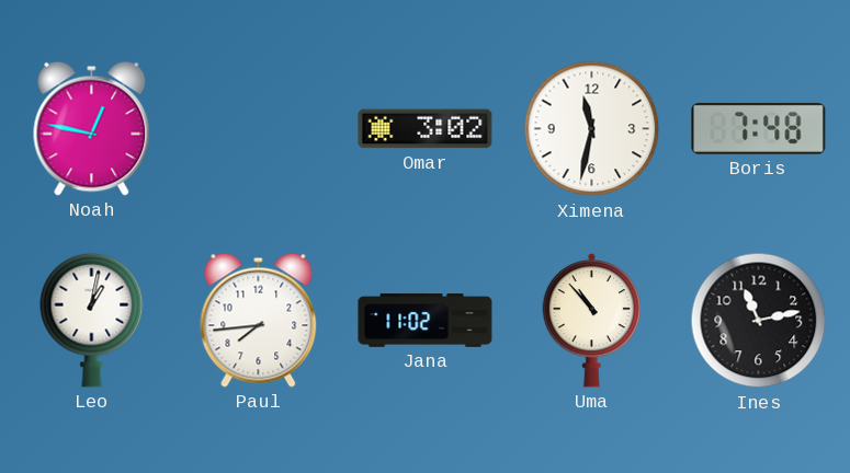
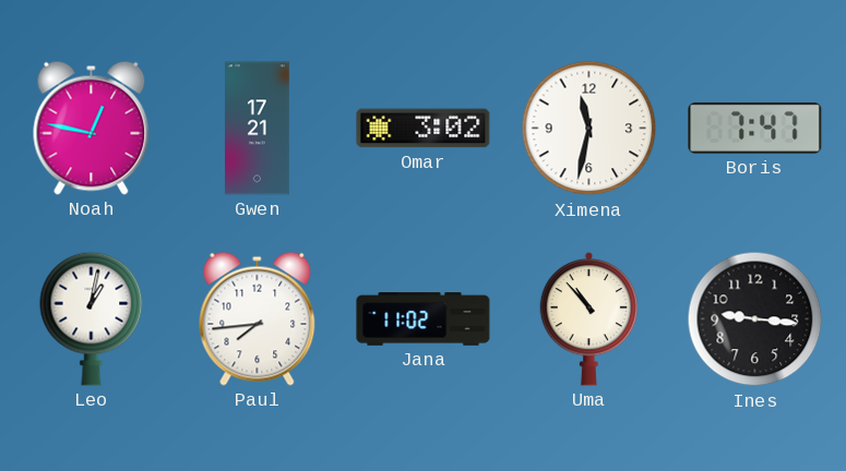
Gwen: none -> 17:21 (258, 129)
Boris: 7:48 -> 7:47 (755, 128)
Ines: 11:13 -> 9:16 (755, 319)
